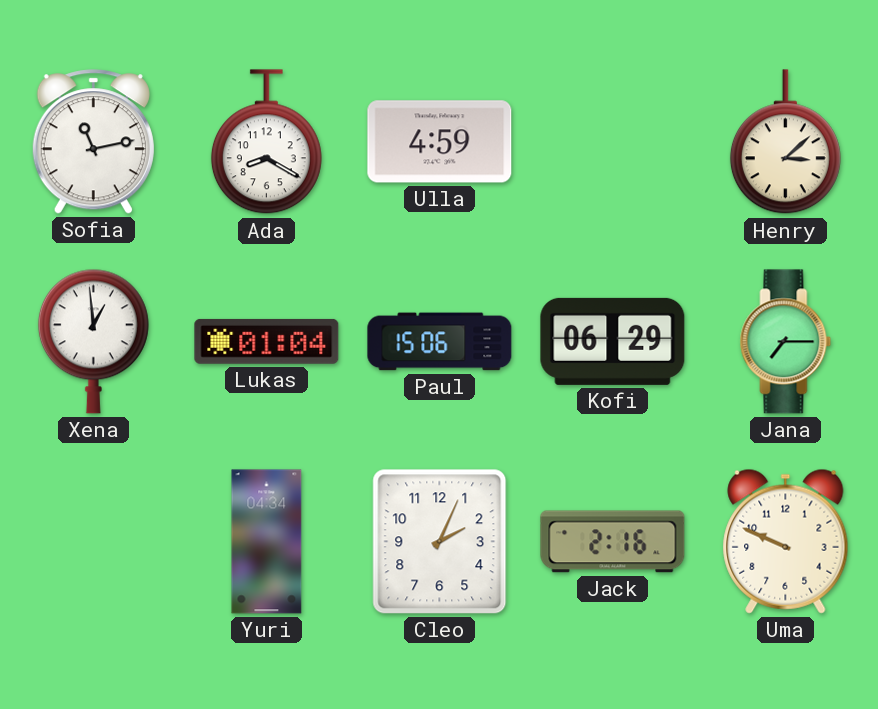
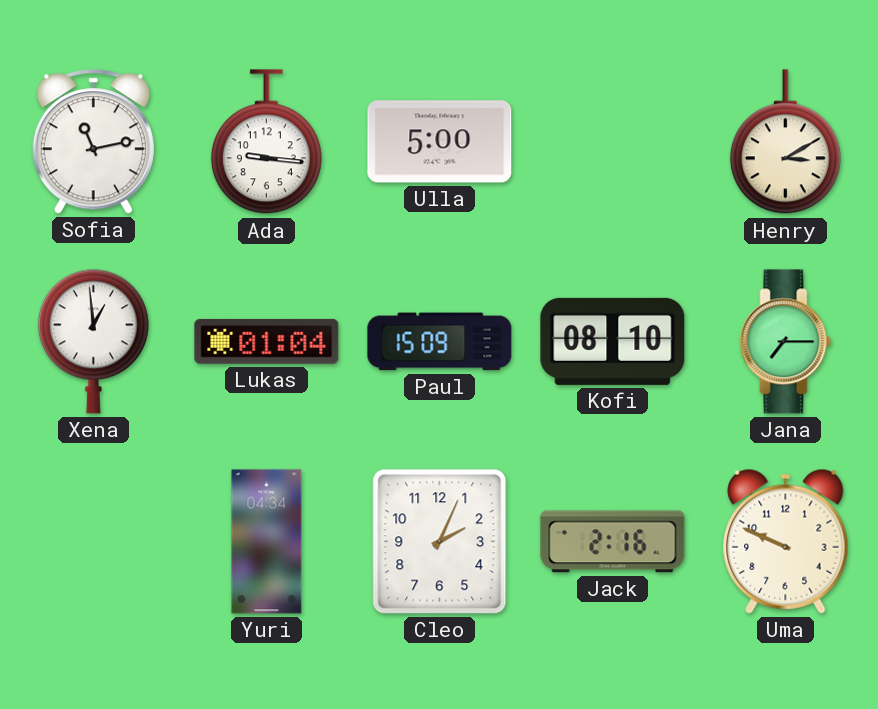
Ada: 8:20 -> 9:16 (266, 142)
Ulla: 4:59 -> 5:00 (440, 142)
Henry: 3:08 -> 3:10 (785, 142)
Paul: 15:06 -> 15:09 (440, 342)
Kofi: 06:29 -> 08:10 (613, 341)
